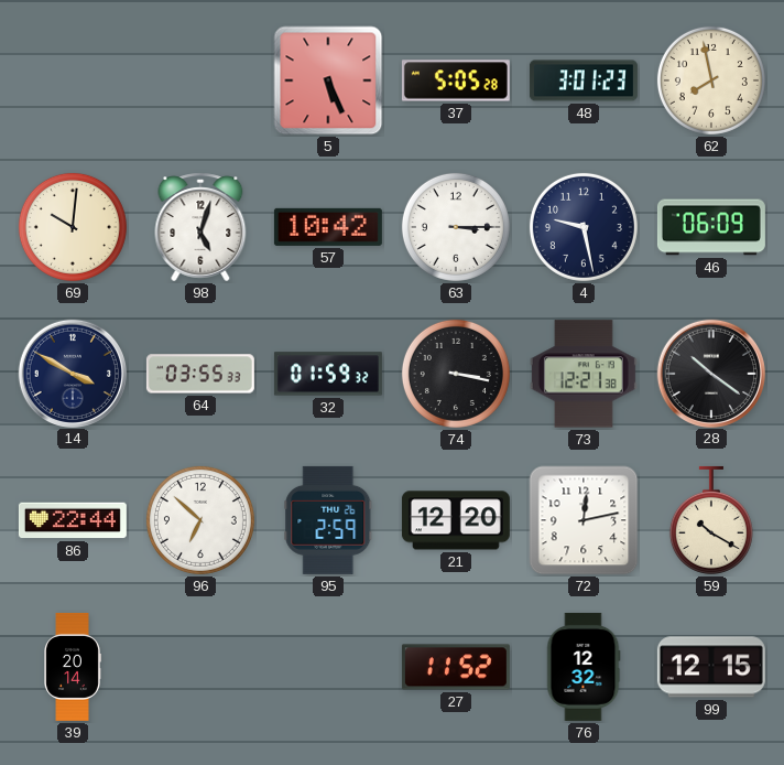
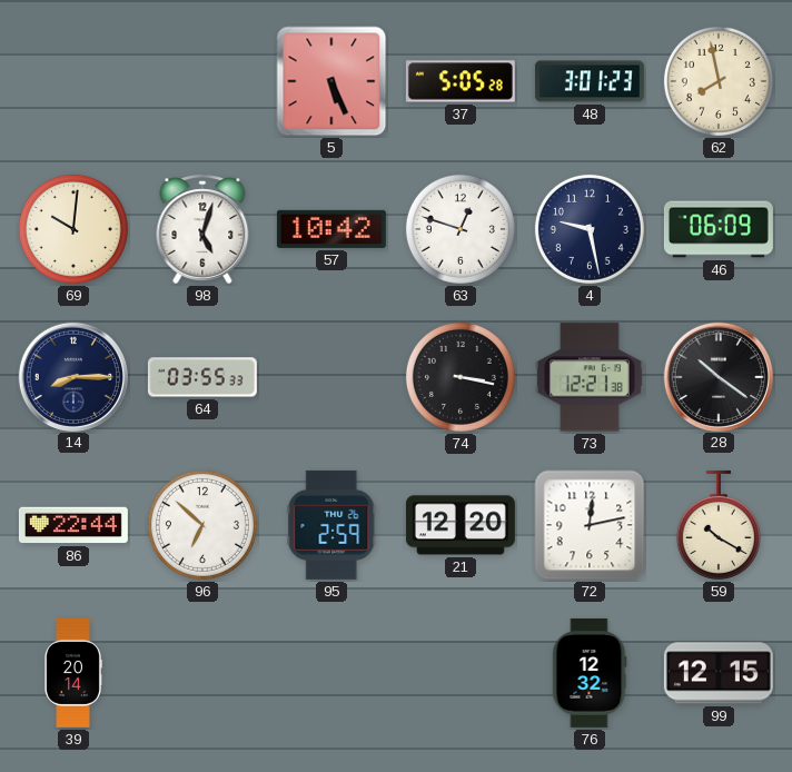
63: 3:15 -> 12:48 (461, 229)
14: 3:50 -> 8:15 (72, 376)
32: 01:59 -> none (328, 374)
27: 11:52 -> none (456, 667)
